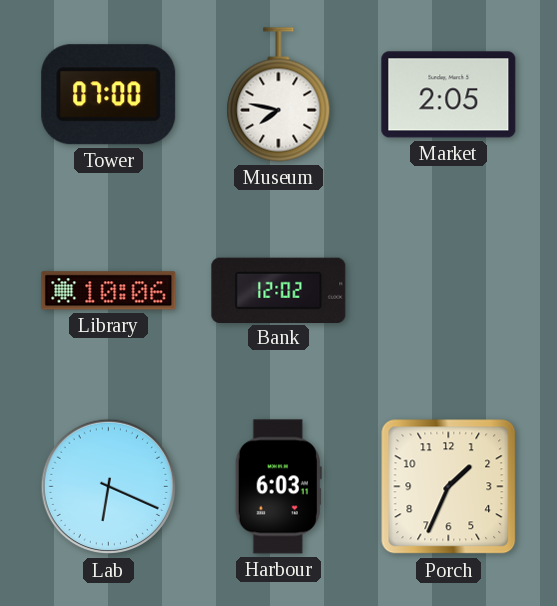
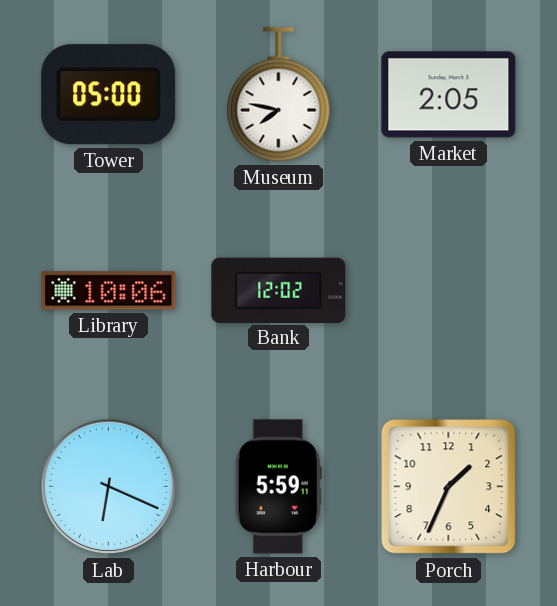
Tower: 07:00 -> 05:00 (109, 95)
Harbour: 6:03 -> 5:59 (278, 487)
